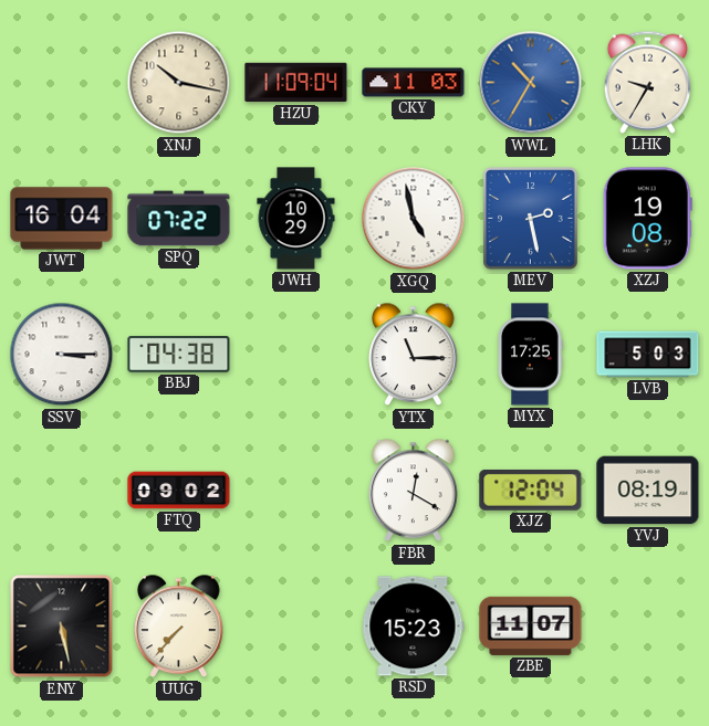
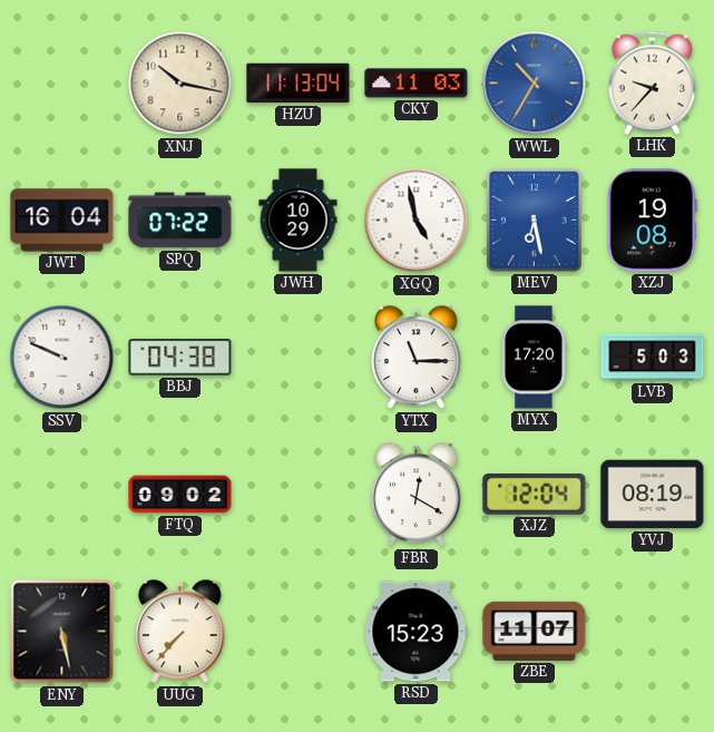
HZU: 11:09 -> 11:13 (299, 84)
LHK: 9:35 -> 9:37 (652, 82)
MEV: 2:28 -> 6:28 (535, 221)
SSV: 3:15 -> 9:49 (62, 358)
MYX: 17:25 -> 17:20 (534, 358)
